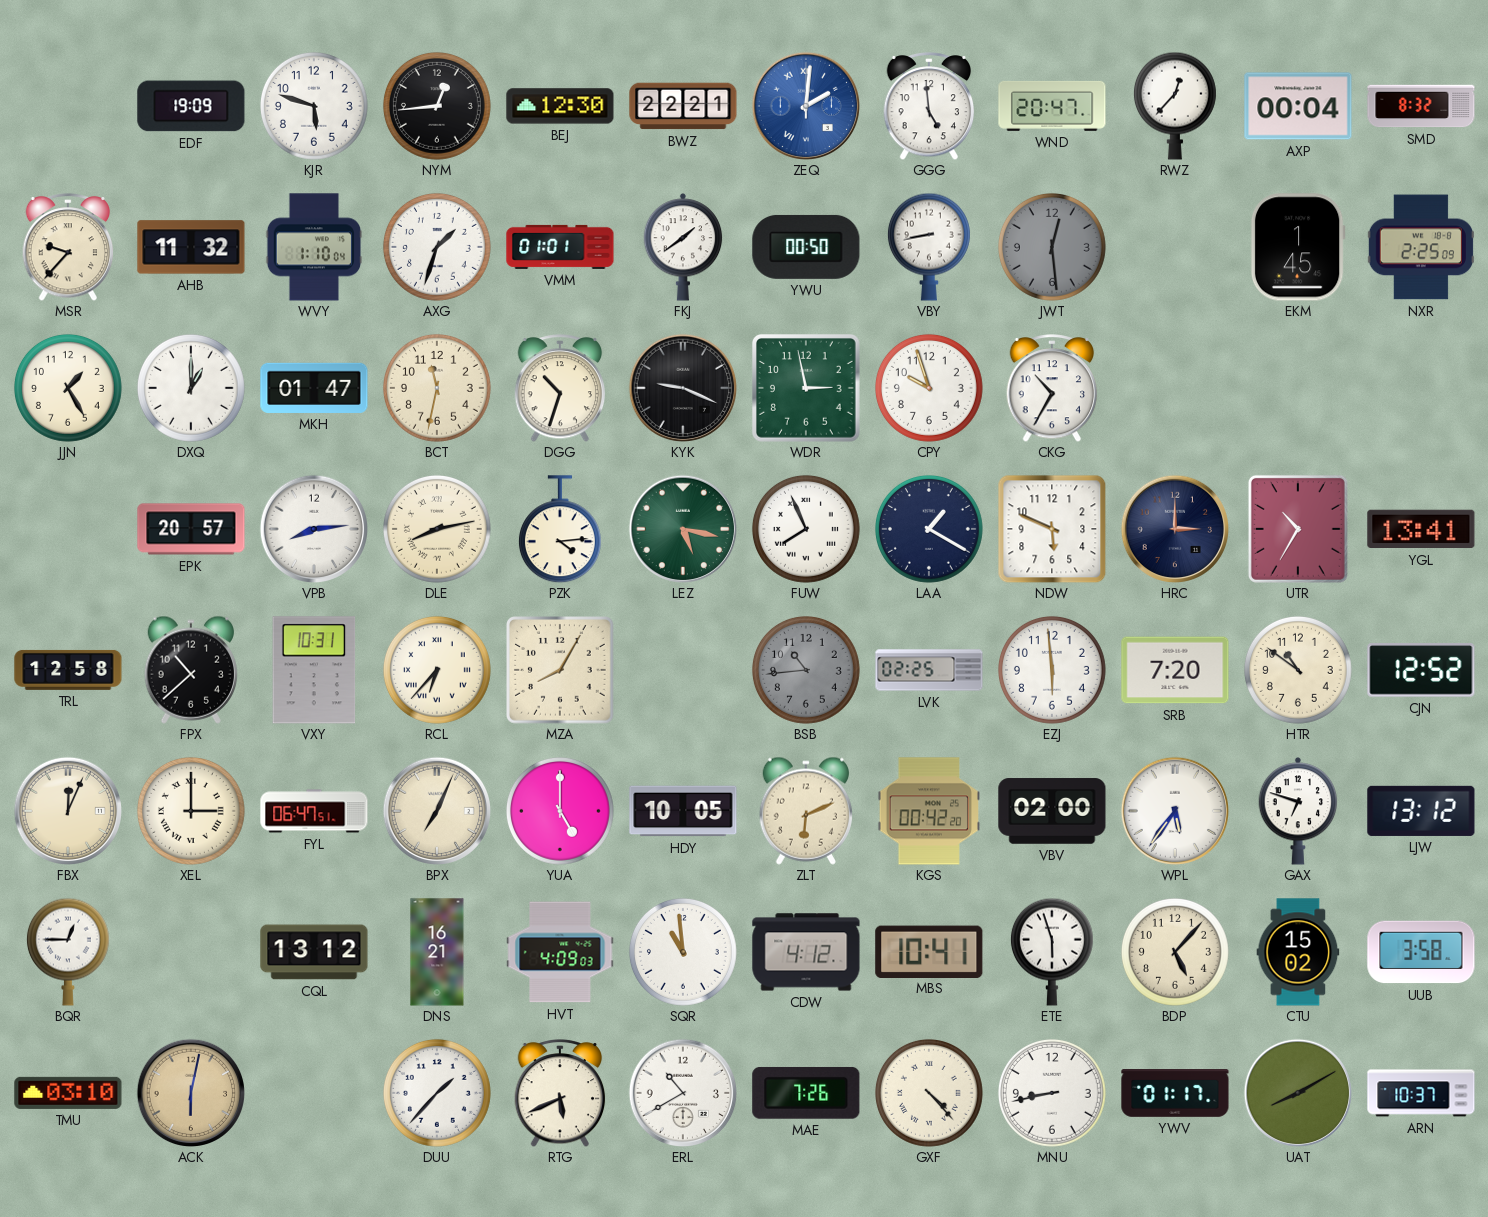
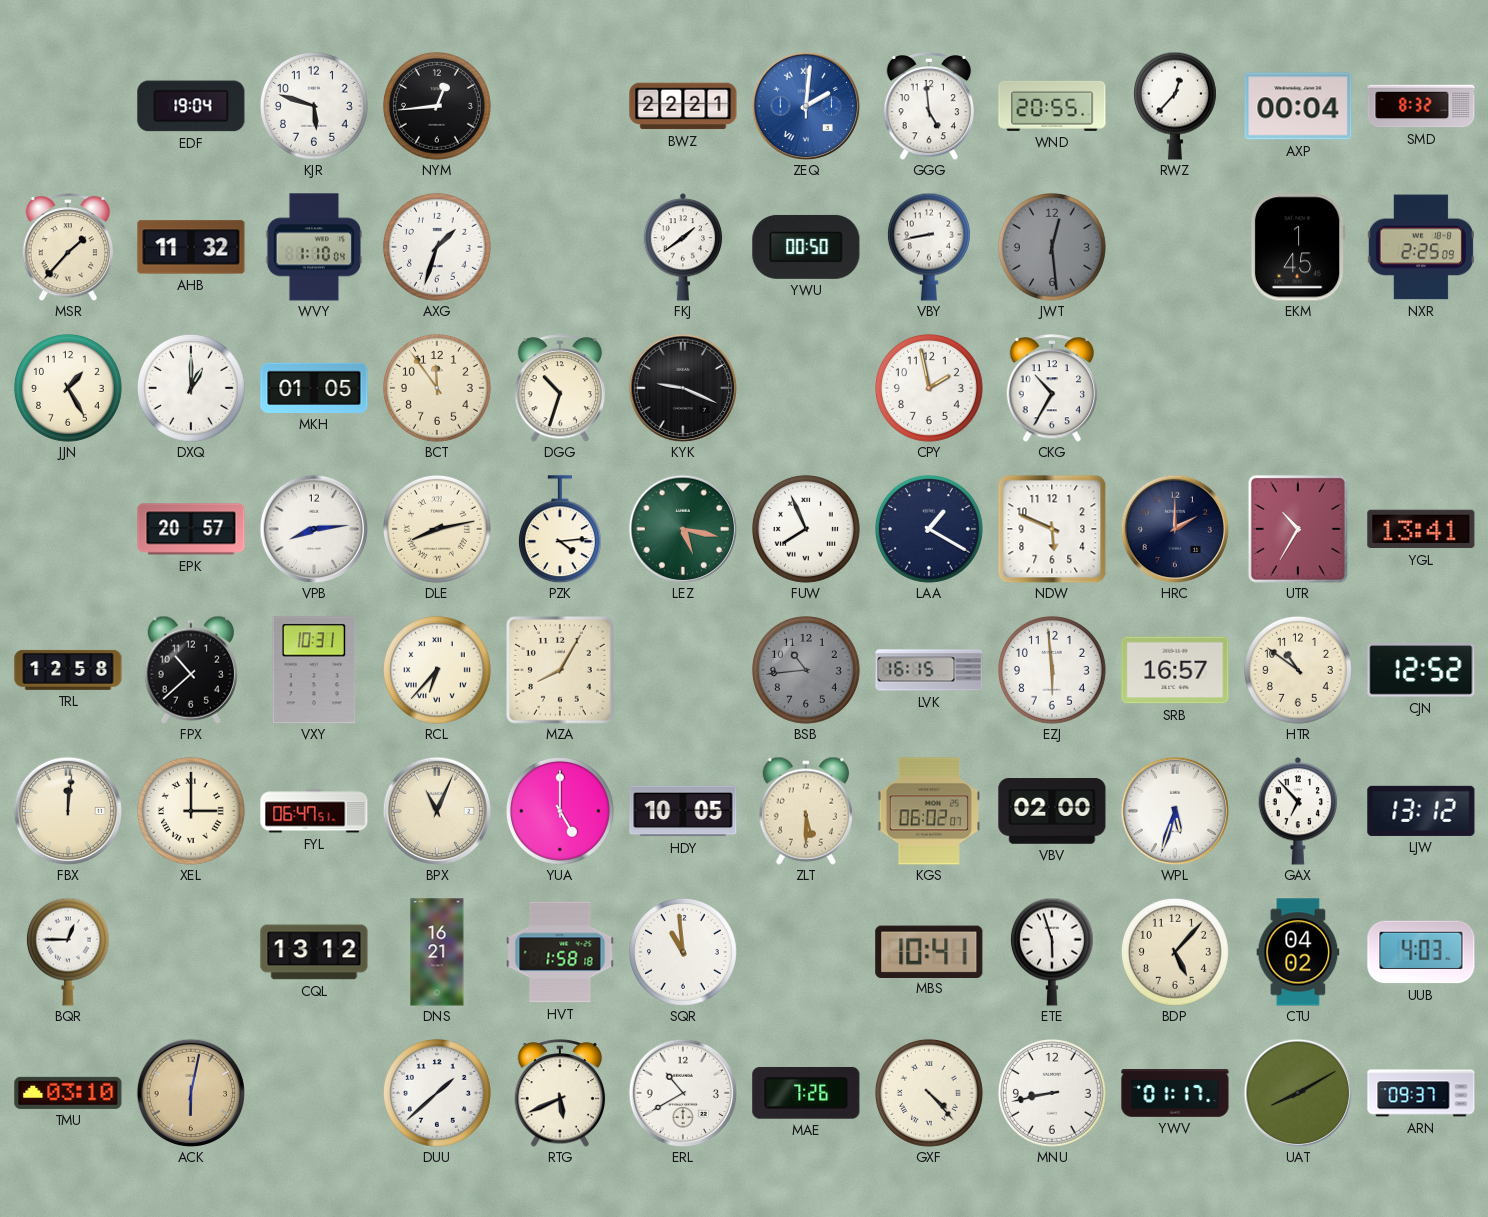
EDF: 19:09 -> 19:04 (191, 106)
BEJ: 12:30 -> none (560, 106)
WND: 20:47 -> 20:55 (1052, 106)
MSR: 9:37 -> 1:37 (68, 248)
VMM: 01:01 -> none (560, 247)
MKH: 01:47 -> 01:05 (314, 388)
BCT: 11:32 -> 11:54 (437, 388)
WDR: 2:58 -> none (807, 389)
CPY: 9:57 -> 1:58 (929, 388)
HRC: 3:00 -> 2:00 (1174, 528)
LVK: 02:25 -> 16:15 (929, 670)
SRB: 7:20 -> 16:57 (1175, 670)
FBX: 12:04 -> 12:01 (67, 810)
BPX: 7:04 -> 11:04 (436, 810)
ZLT: 6:11 -> 5:30 (806, 811)
KGS: 00:42 -> 06:02 (928, 811)
WPL: 5:36 -> 5:33 (1174, 810)
GAX: 6:48 -> 6:53 (1298, 811)
HVT: 4:09 -> 1:58 (560, 952)
CDW: 4:12 -> none (806, 952)
CTU: 15:02 -> 04:02 (1298, 952)
UUB: 3:58 -> 4:03 (1421, 952)
DUU: 1:37 -> 1:38 (437, 1093)
ARN: 10:37 -> 09:37 (1421, 1093)
